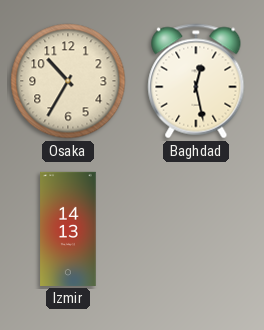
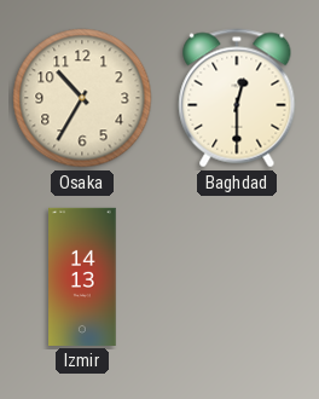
Baghdad: 12:28 -> 12:30 (237, 98)
